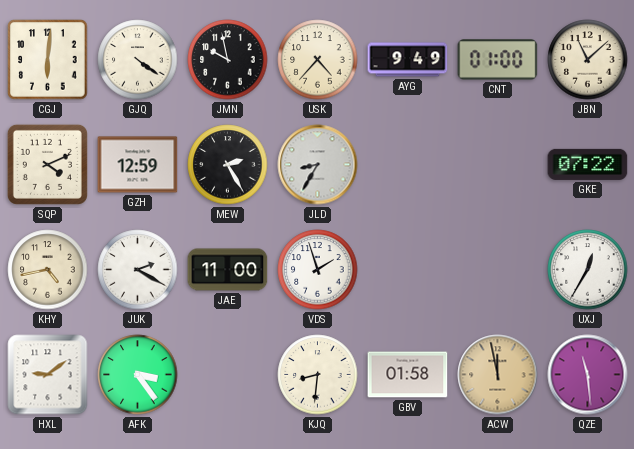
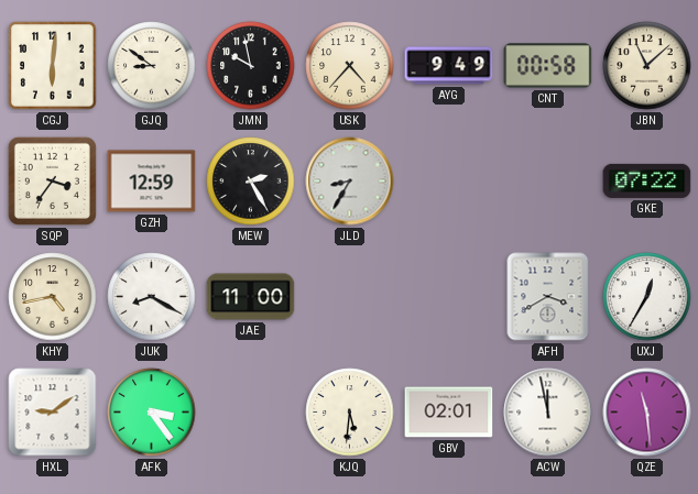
GJQ: 4:21 -> 8:51 (152, 66)
CNT: 01:00 -> 00:58 (548, 66)
SQP: 4:11 -> 3:36 (52, 180)
JUK: 2:20 -> 8:20 (152, 297)
VDS: 1:57 -> none (318, 270)
AFH: none -> 3:40 (548, 297)
KJQ: 8:31 -> 5:31 (350, 413)
GBV: 01:58 -> 02:01 (449, 413)
ACW dial: champagne -> white (548, 413)
